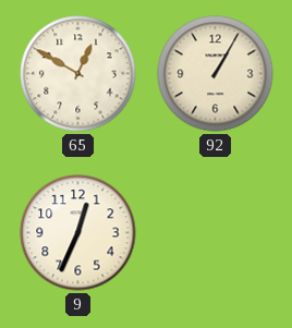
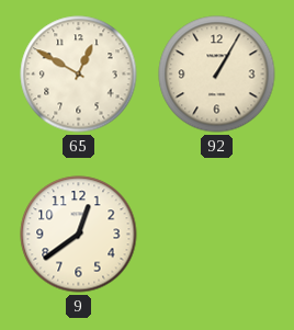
9: 12:34 -> 12:39 (79, 235)
